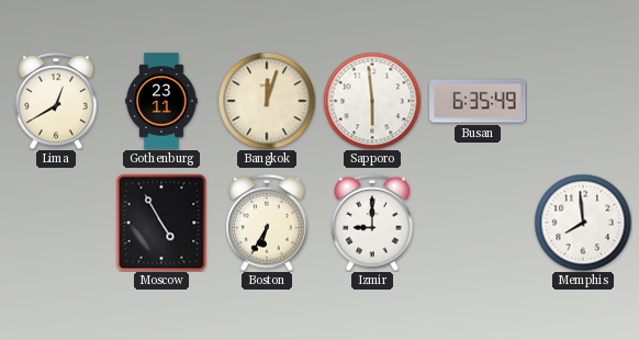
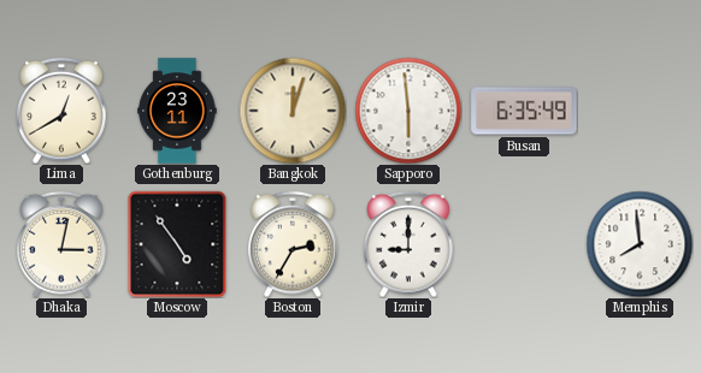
Dhaka: none -> 3:02 (61, 244)
Moscow: 4:55 -> 4:54 (177, 244)
Boston: 6:35 -> 2:35 (293, 244)
